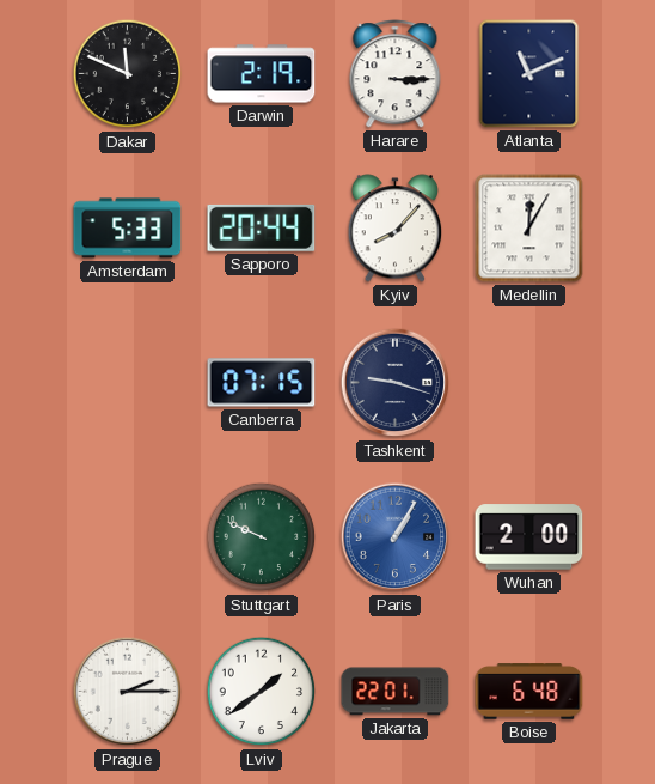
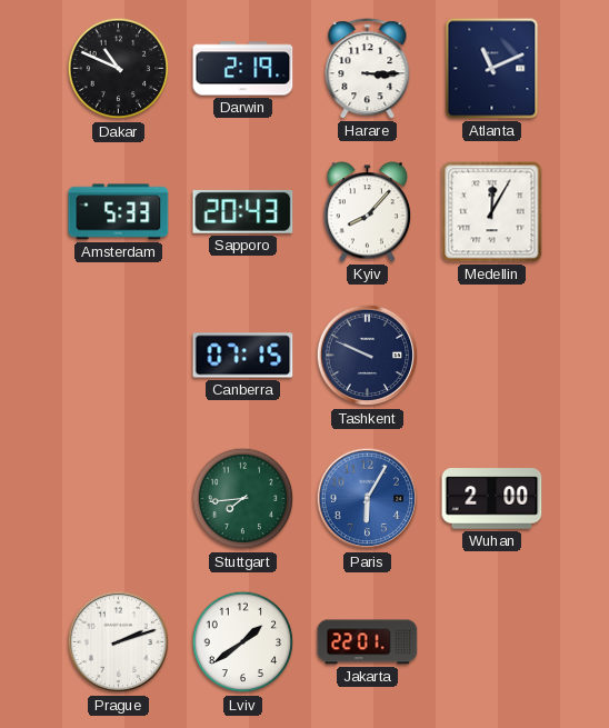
Dakar: 11:49 -> 10:49 (119, 69)
Sapporo: 20:44 -> 20:43 (243, 211)
Tashkent: 9:18 -> 9:49 (368, 356)
Stuttgart: 9:49 -> 7:44 (243, 499)
Paris: 1:05 -> 6:05 (368, 499)
Prague: 2:15 -> 2:12 (119, 642)
Boise: 6:48 -> none (529, 692)
